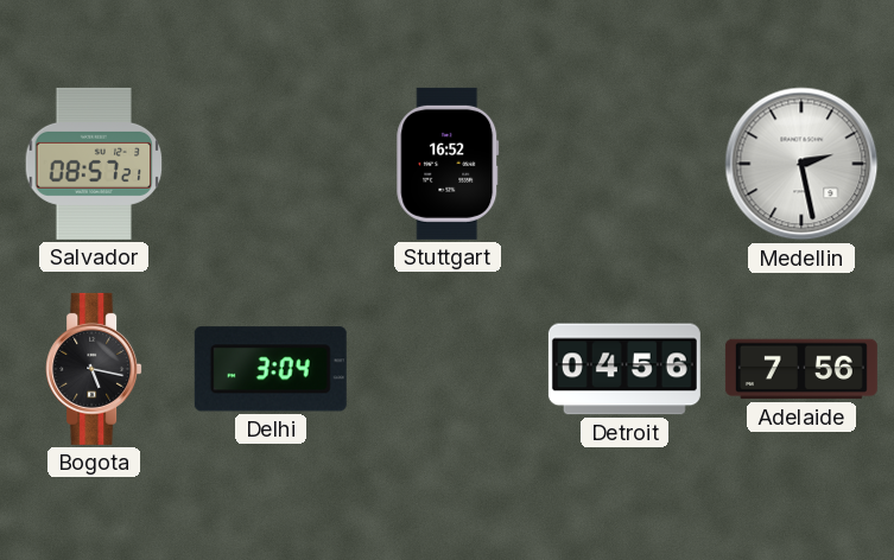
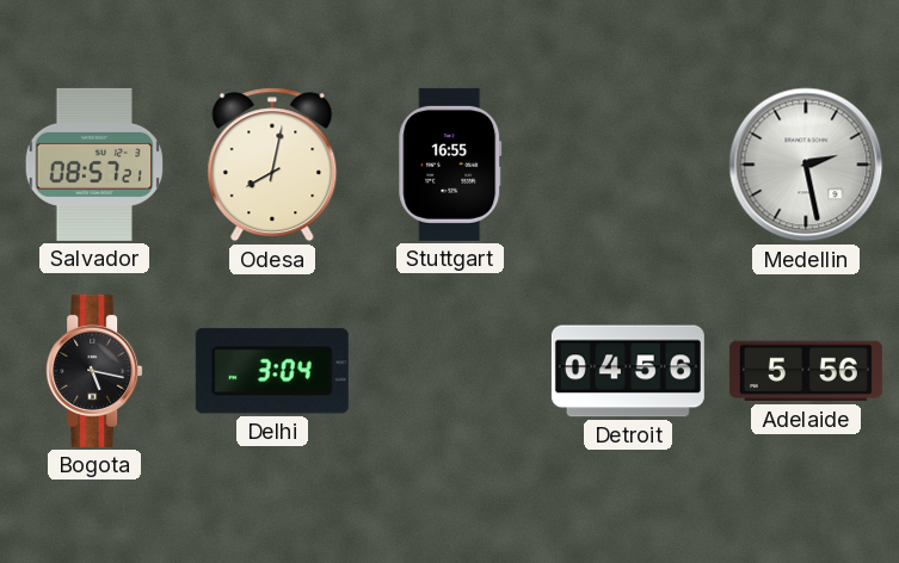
Odesa: none -> 8:02 (272, 165)
Stuttgart: 16:52 -> 16:55 (450, 165)
Adelaide: 7:56 -> 5:56 (806, 371)
